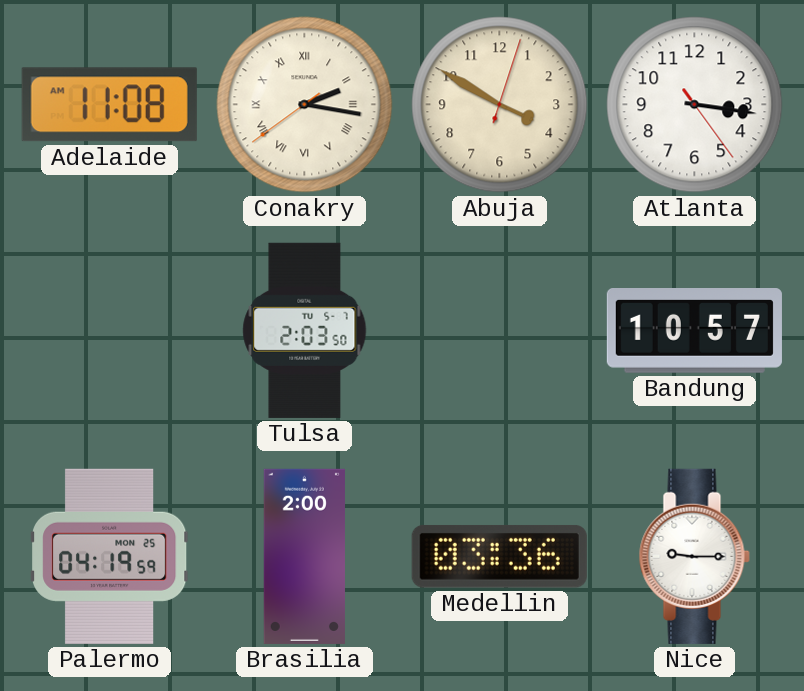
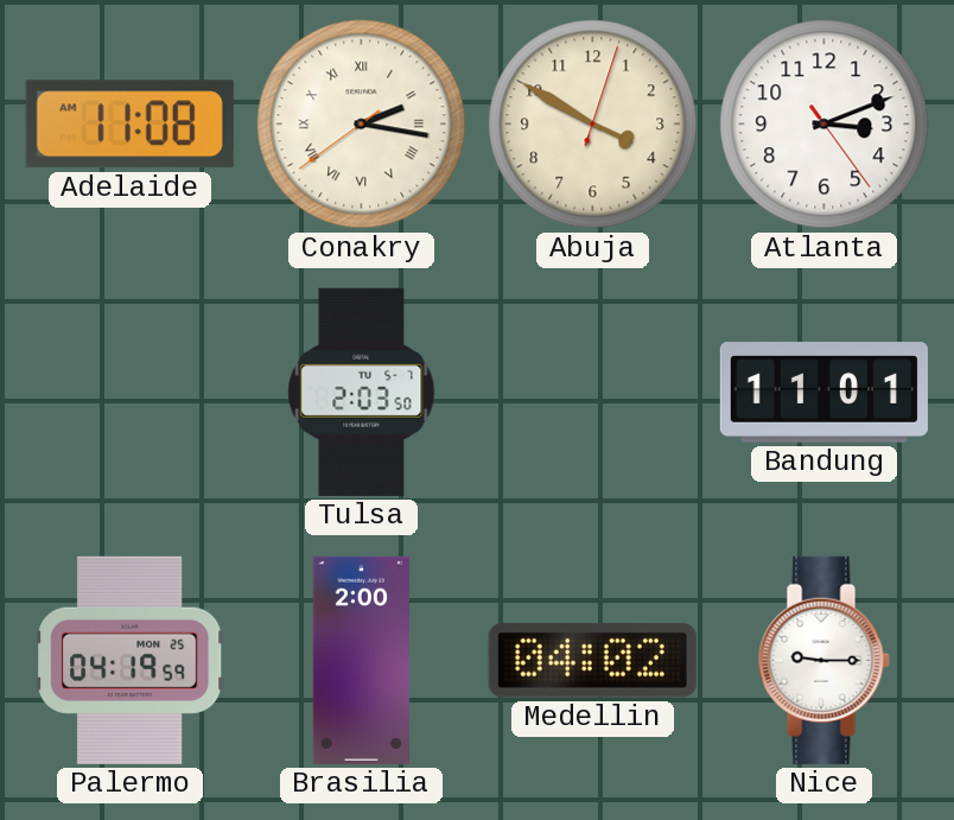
Atlanta: 3:16 -> 3:11 (825, 125)
Bandung: 10:57 -> 11:01 (823, 393)
Medellin: 03:36 -> 04:02 (592, 660)
